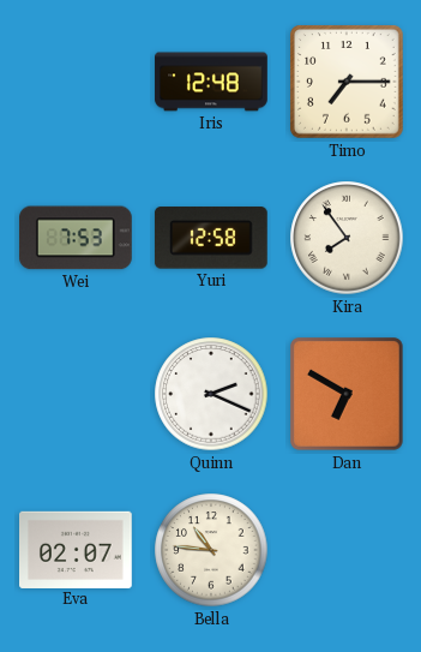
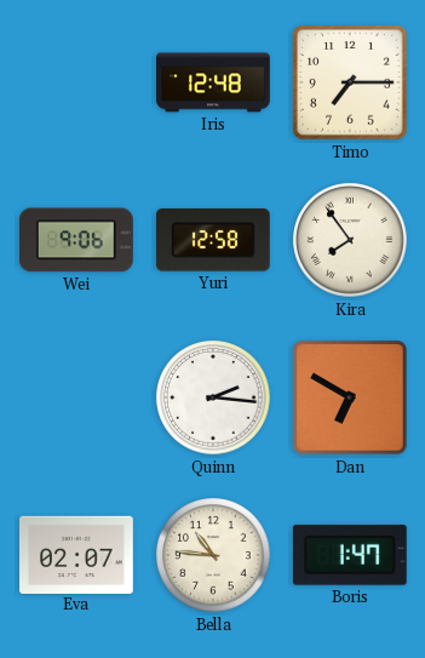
Wei: 7:53 -> 9:06 (77, 240)
Quinn: 2:19 -> 2:16 (213, 397)
Boris: none -> 1:47 (350, 555)
